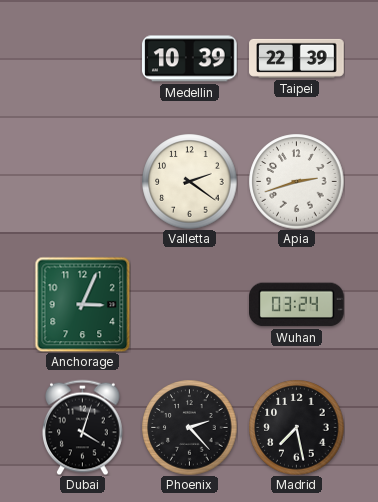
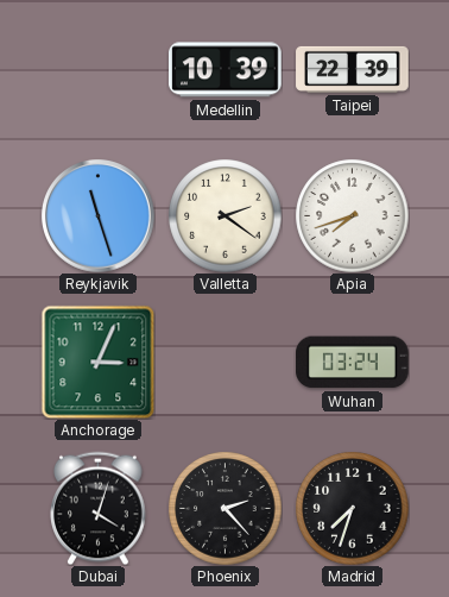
Reykjavik: none -> 11:27 (99, 216)
Apia: 2:42 -> 7:42 (352, 215)
Madrid: 7:28 -> 7:33 (352, 508)
